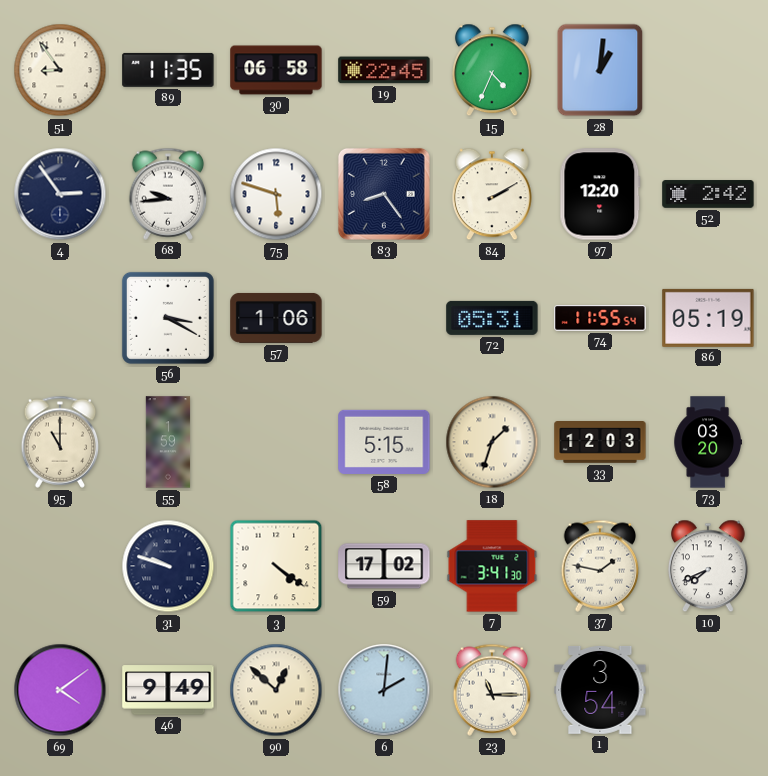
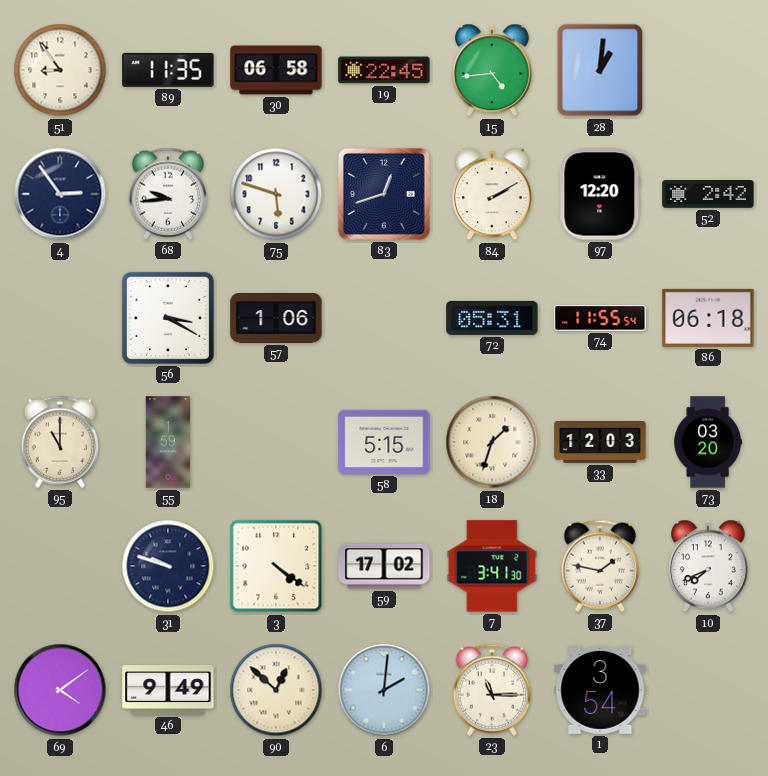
15: 4:34 -> 4:44 (492, 70)
83: 8:24 -> 12:42 (384, 194)
86: 05:19 -> 06:18 (708, 318)
